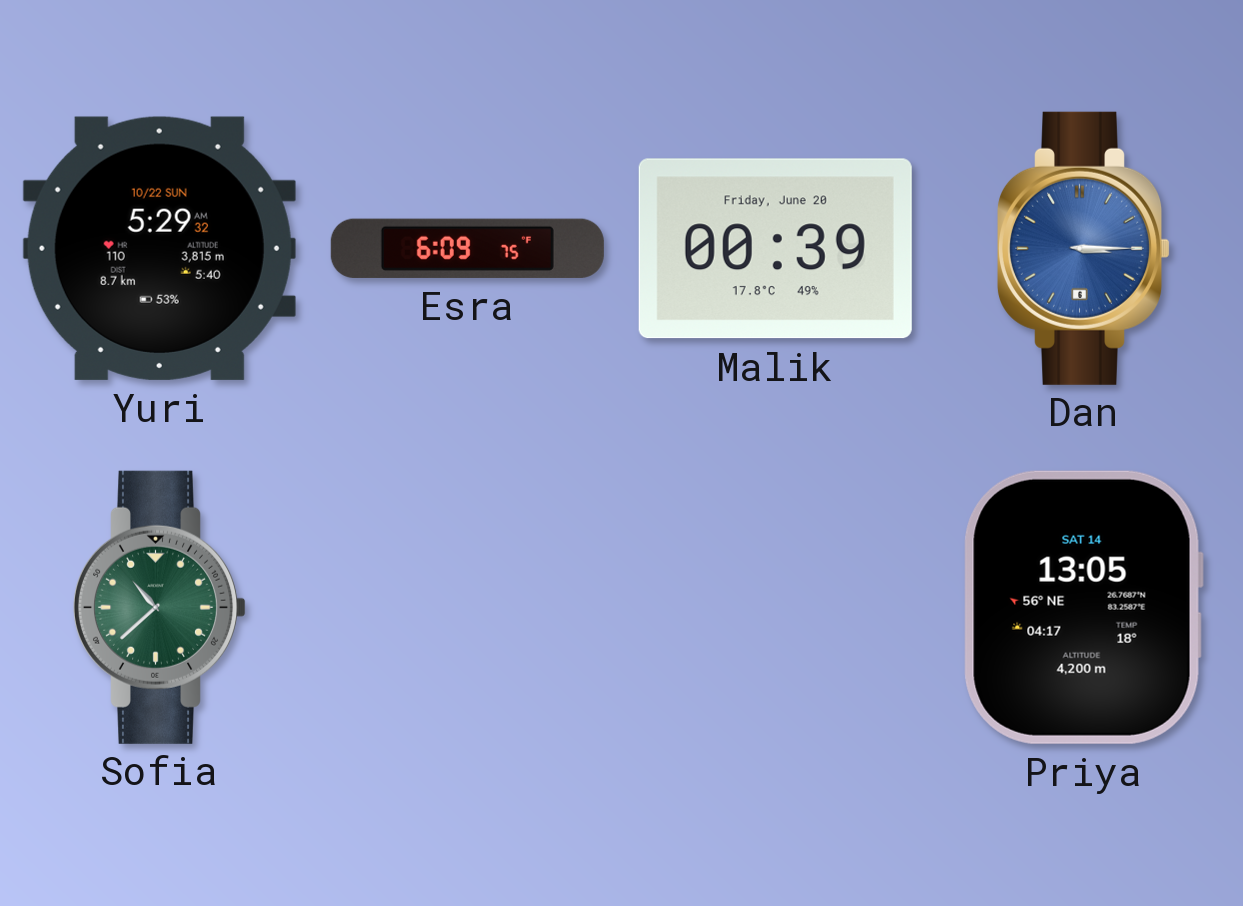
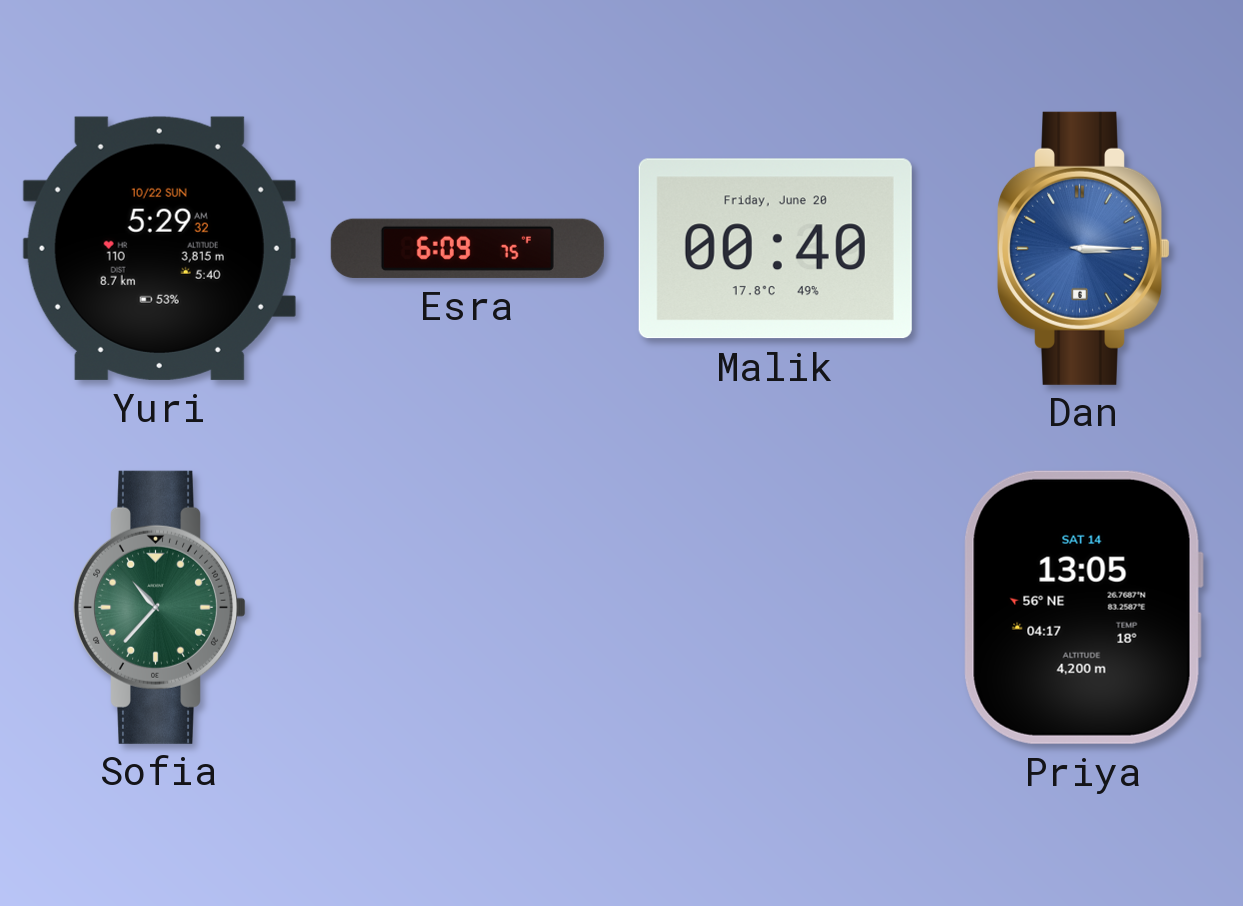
Malik: 00:39 -> 00:40 (775, 249)
Sofia: 10:38 -> 10:37 (160, 607)
